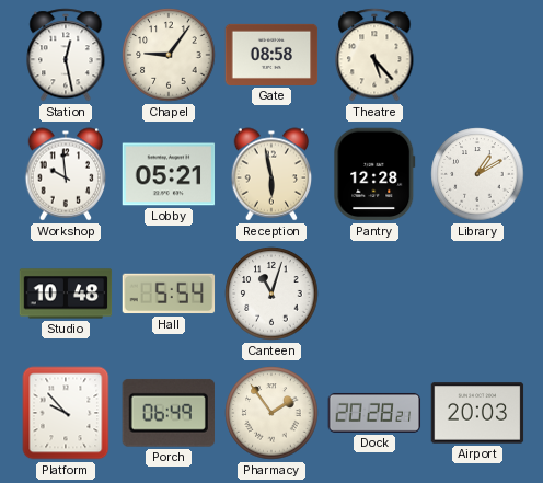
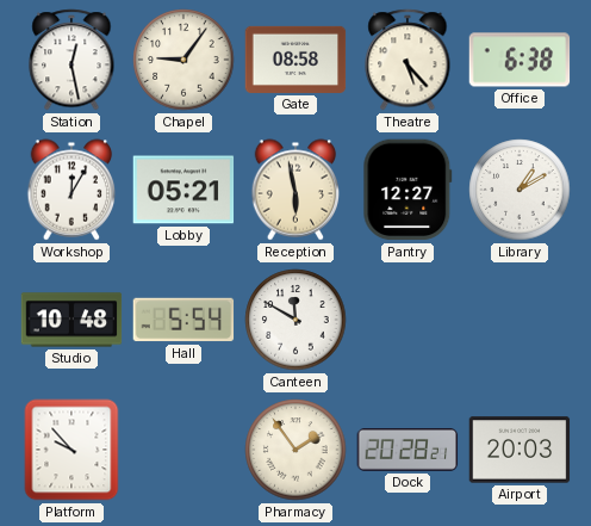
Office: none -> 6:38 (520, 60)
Workshop: 9:59 -> 12:05 (71, 190)
Pantry: 12:28 -> 12:27 (408, 190)
Canteen: 11:03 -> 11:50 (295, 320)
Porch: 06:49 -> none (169, 413)
